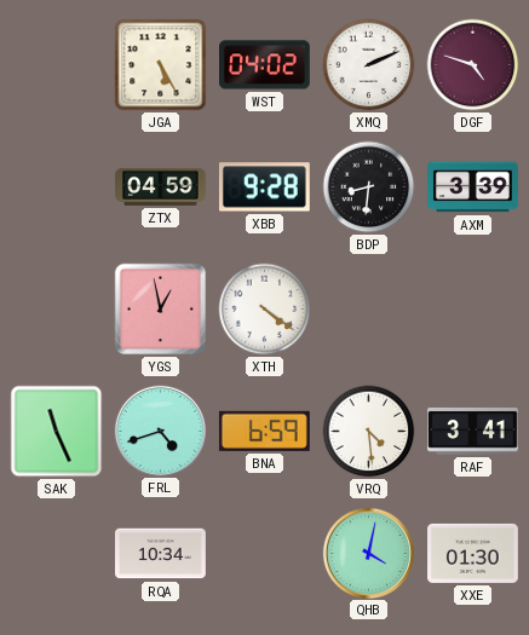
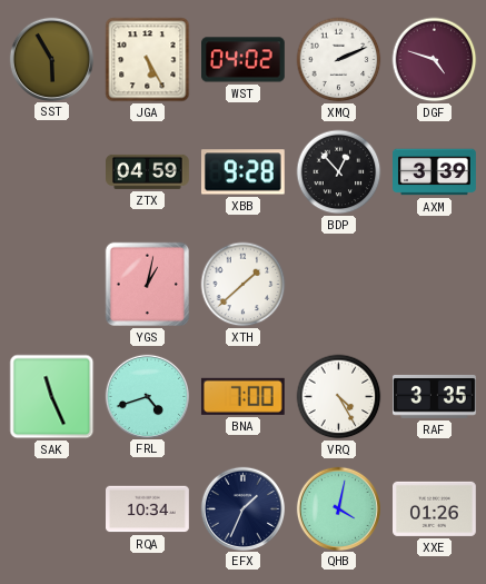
SST: none -> 5:55 (51, 59)
BDP: 8:31 -> 12:53 (339, 172)
YGS: 12:58 -> 1:02 (148, 285)
XTH: 4:21 -> 1:38 (244, 285)
BNA: 6:59 -> 7:00 (242, 396)
VRQ: 4:29 -> 4:25 (339, 397)
RAF: 3:41 -> 3:35 (435, 396)
EFX: none -> 1:34 (242, 508)
XXE: 01:30 -> 01:26 (435, 508)
